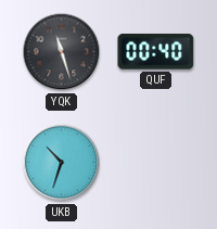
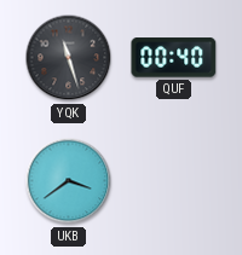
UKB: 10:33 -> 3:39 (69, 181)
